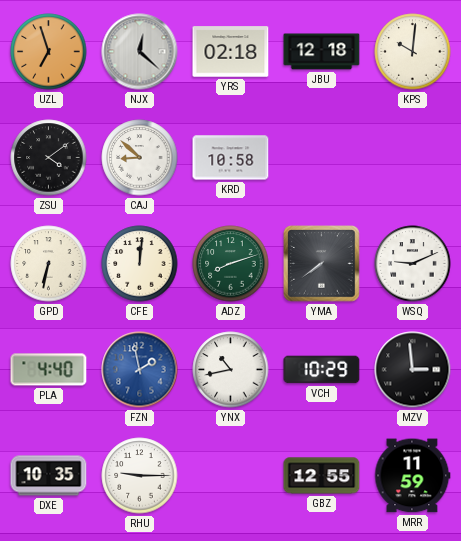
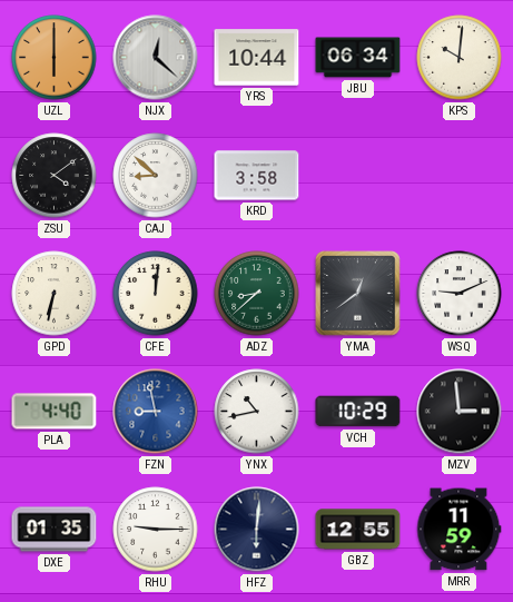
UZL: 6:57 -> 6:00 (55, 58)
YRS: 02:18 -> 10:44 (257, 58)
JBU: 12:18 -> 06:34 (358, 58)
KRD: 10:58 -> 3:58 (257, 176)
ADZ: 8:12 -> 8:38 (257, 294)
YMA: 7:39 -> 12:39 (358, 294)
FZN: 1:58 -> 8:58 (156, 412)
DXE: 10:35 -> 01:35 (55, 530)
HFZ: none -> 6:01 (257, 530)
